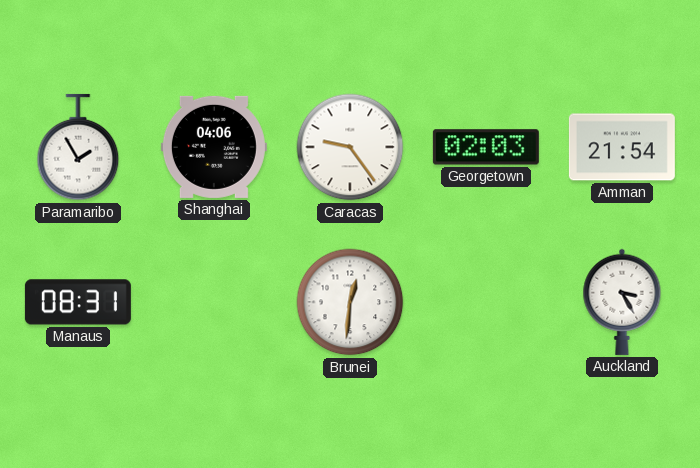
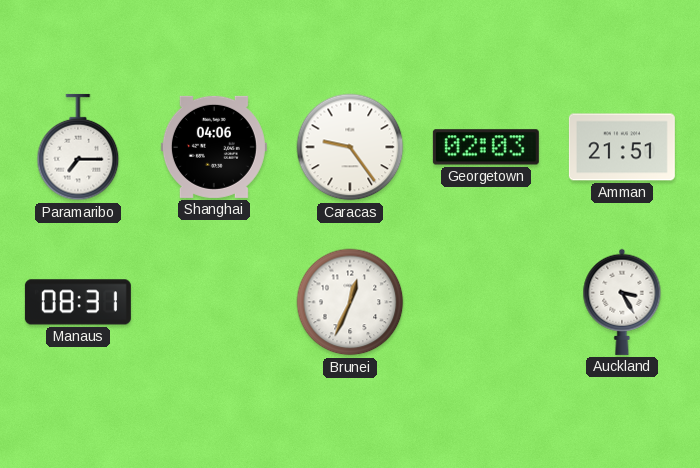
Paramaribo: 1:55 -> 7:15 (78, 147)
Amman: 21:54 -> 21:51 (622, 147)
Brunei: 12:31 -> 12:34 (350, 302)
